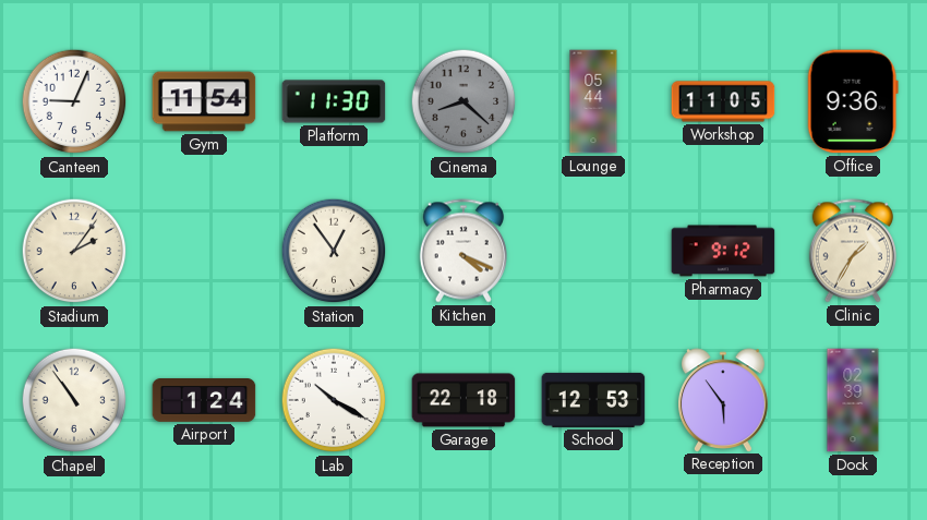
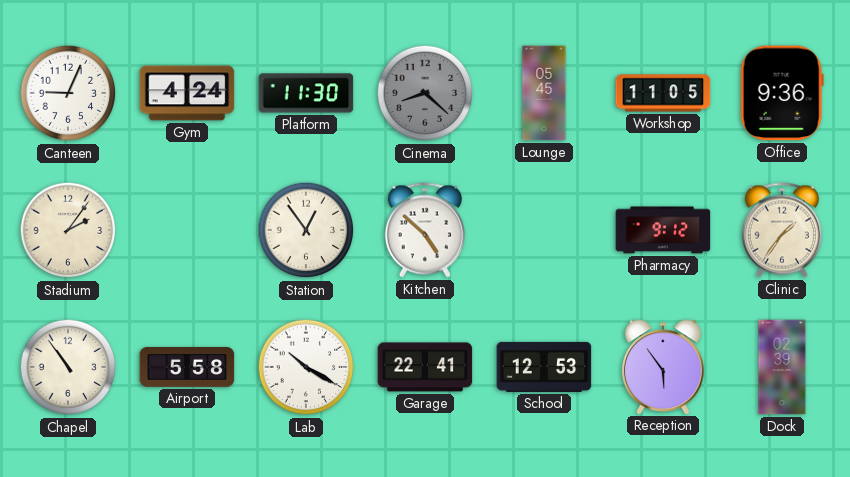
Gym: 11:54 -> 4:24 (187, 93)
Lounge: 05:44 -> 05:45 (544, 93)
Kitchen: 4:19 -> 4:52 (424, 230)
Clinic: 1:35 -> 1:36 (781, 230)
Airport: 1:24 -> 5:58 (187, 368)
Garage: 22:18 -> 22:41 (425, 367)
